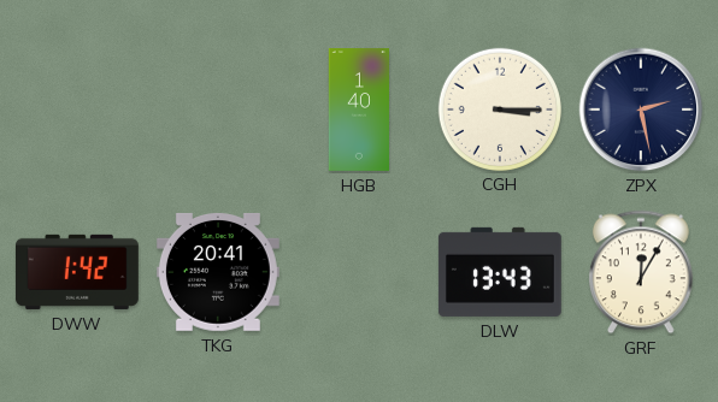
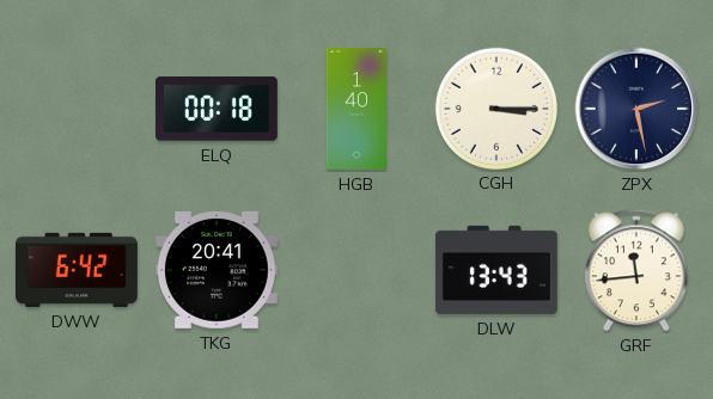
ELQ: none -> 00:18 (217, 109)
DWW: 1:42 -> 6:42 (77, 270)
GRF: 12:05 -> 11:44 (636, 270)
